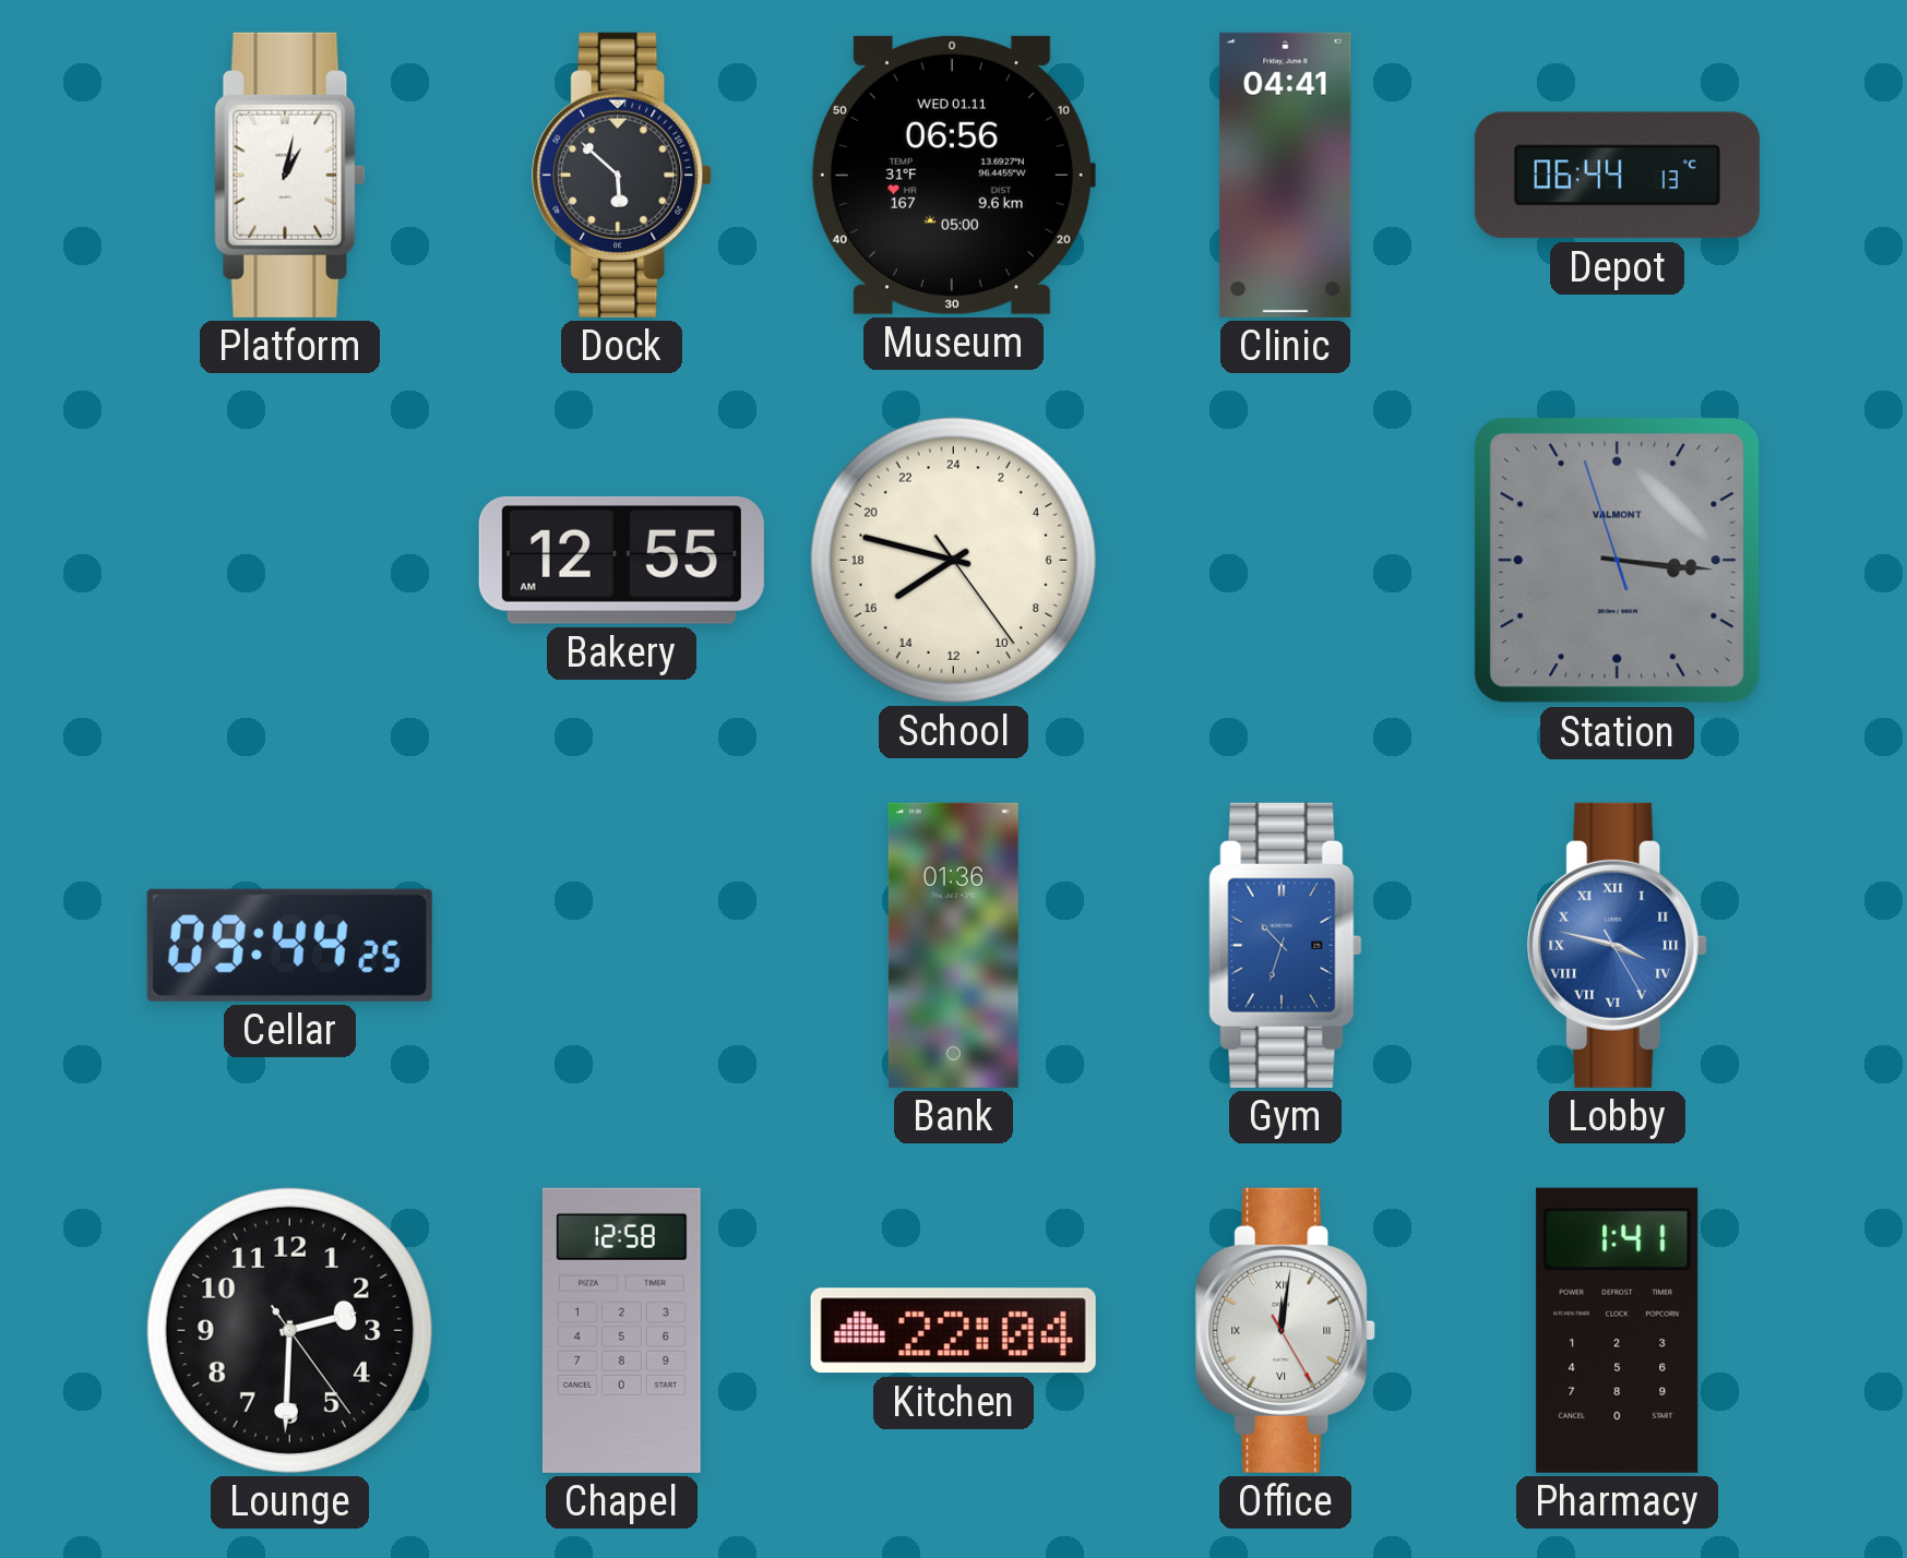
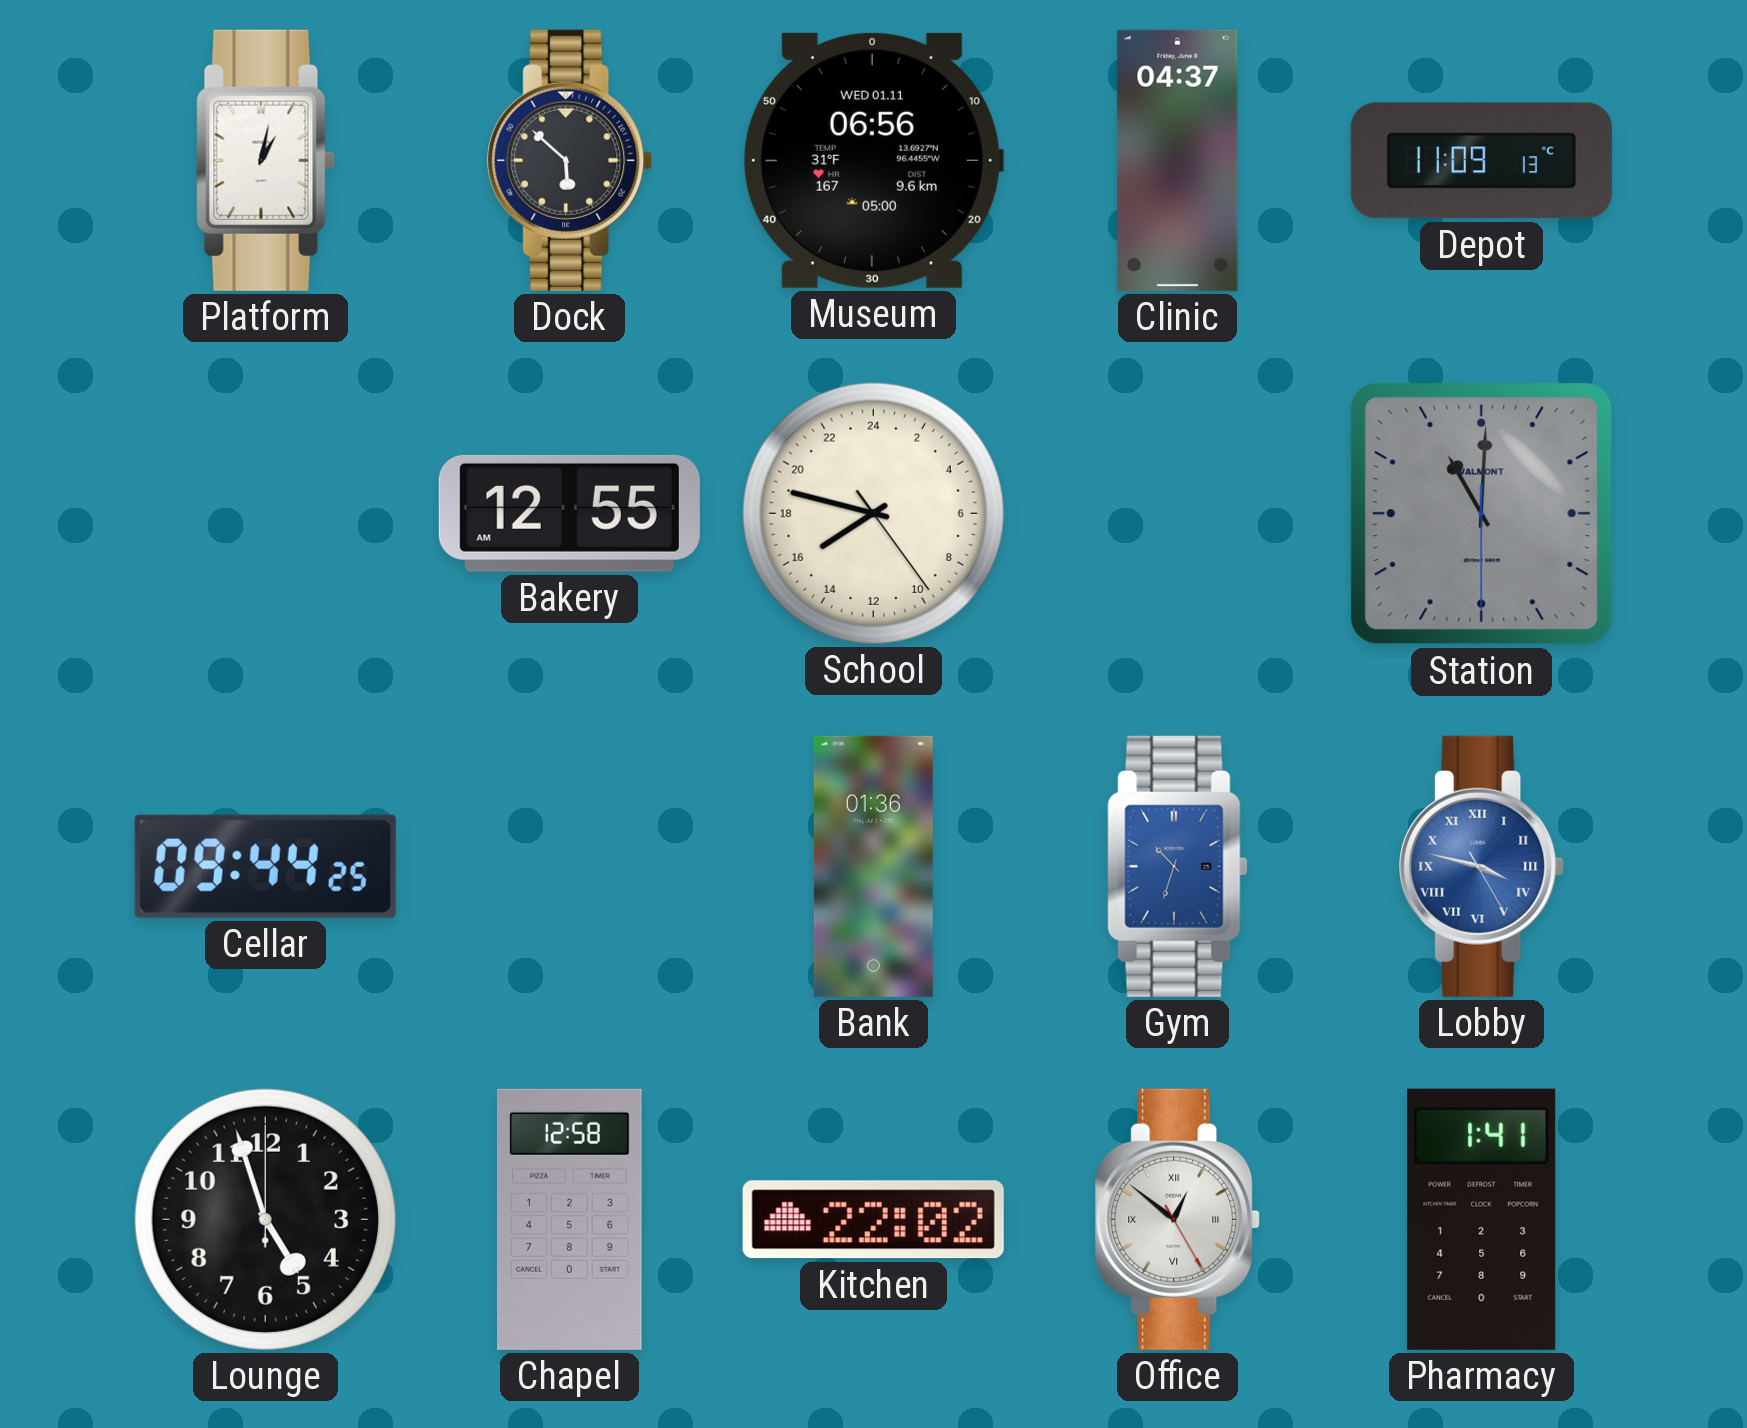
Clinic: 04:41 -> 04:37 (1178, 160)
Depot: 06:44 -> 11:09 (1481, 161)
Station: 3:15 -> 11:00 (1482, 514)
Lounge: 2:30 -> 4:57 (265, 1219)
Kitchen: 22:04 -> 22:02 (873, 1220)
Office: 12:01 -> 12:51 (1178, 1219)
